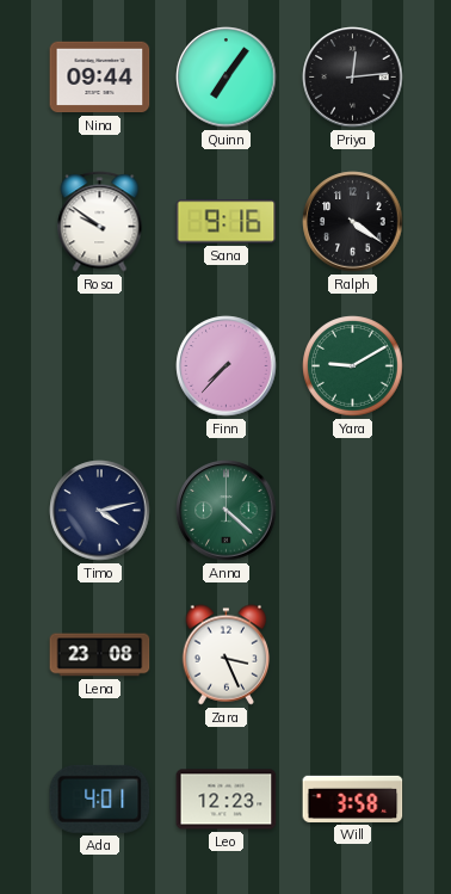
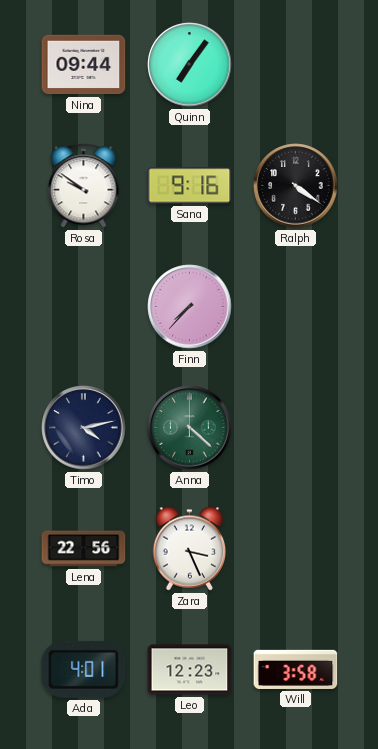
Priya: 12:14 -> none (353, 78)
Yara: 9:10 -> none (353, 366)
Lena: 23:08 -> 22:56 (84, 549)
